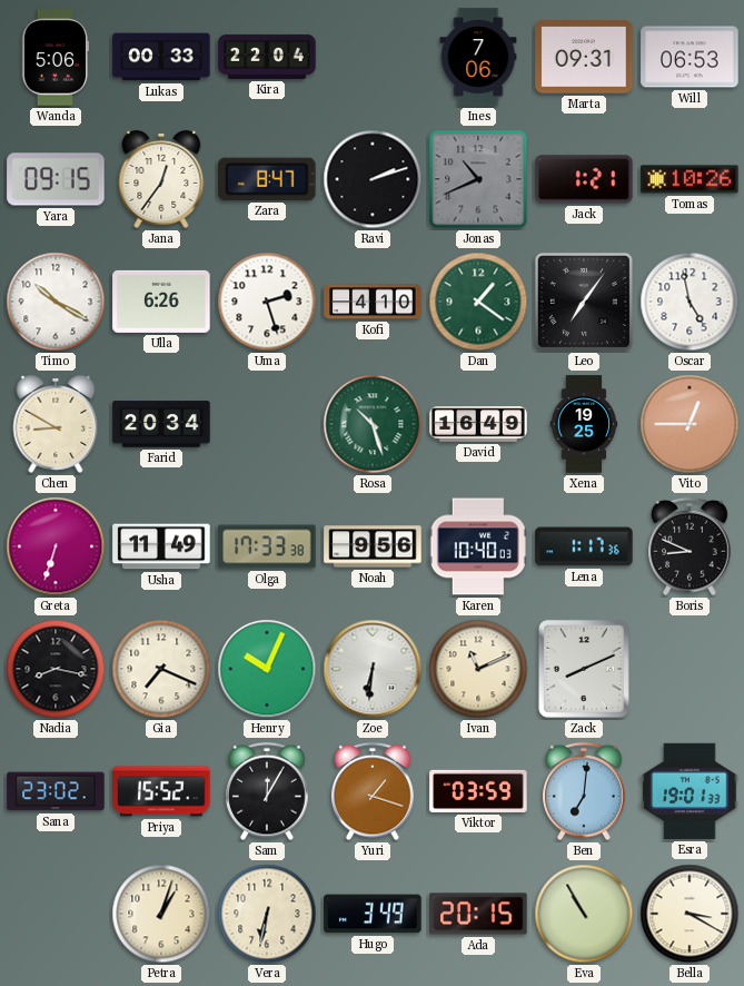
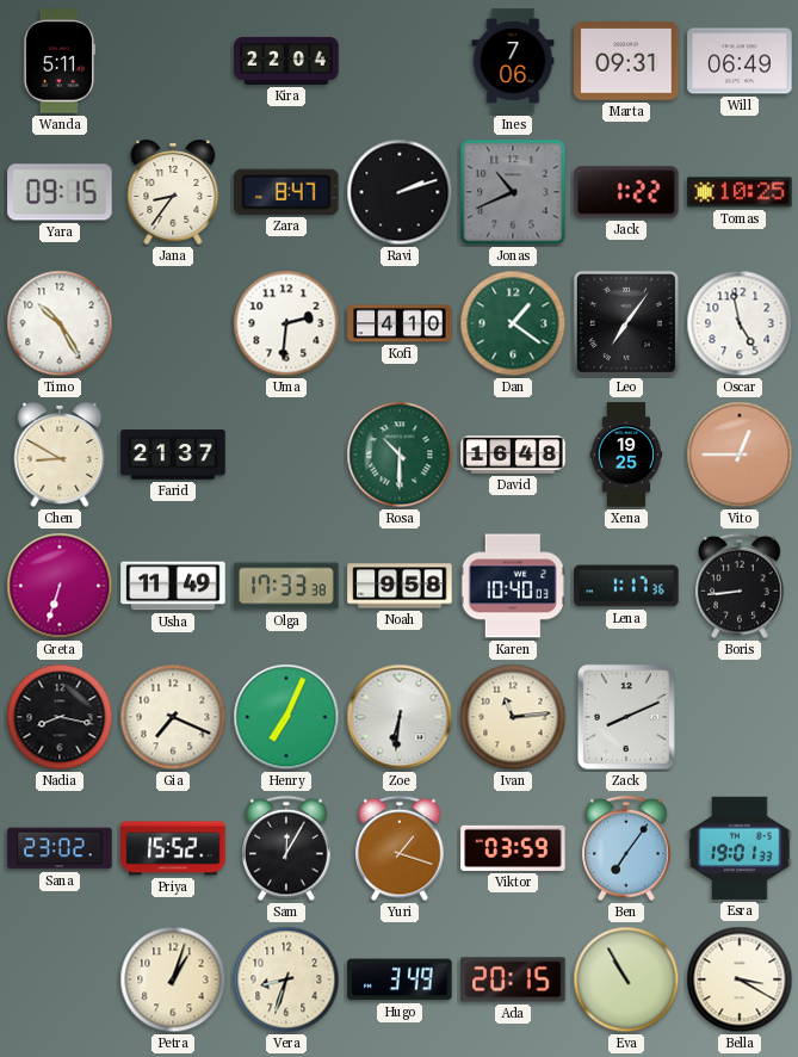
Wanda: 5:06 -> 5:11 (60, 61)
Lukas: 00:33 -> none (161, 57)
Will: 06:53 -> 06:49 (740, 61)
Jana: 12:36 -> 8:36 (173, 192)
Jack: 1:21 -> 1:22 (626, 192)
Tomas: 10:26 -> 10:25 (740, 192)
Timo: 10:20 -> 10:25 (60, 323)
Ulla: 6:26 -> none (161, 302)
Uma: 2:27 -> 2:31 (286, 323)
Farid: 20:34 -> 21:37 (173, 455)
Rosa: 10:27 -> 10:30 (400, 455)
David: 16:49 -> 16:48 (513, 455)
Noah: 9:56 -> 9:58 (400, 586)
Boris: 8:49 -> 8:44 (740, 586)
Henry: 10:04 -> 7:04 (286, 717)
Ivan: 11:11 -> 11:14 (513, 717)
Ben: 7:01 -> 7:06 (626, 848)
Vera: 6:32 -> 8:33 (286, 979)
